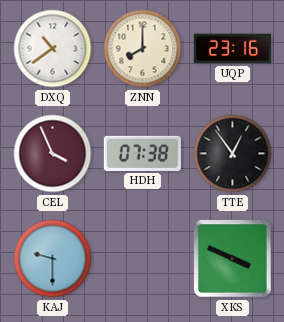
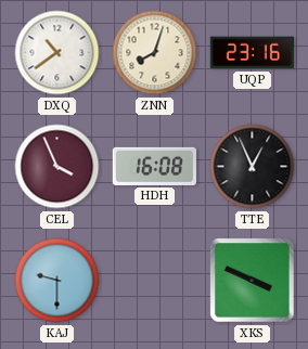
ZNN: 8:00 -> 8:03 (155, 53)
HDH: 07:38 -> 16:08 (154, 166)
TTE: 12:54 -> 12:56 (253, 167)
